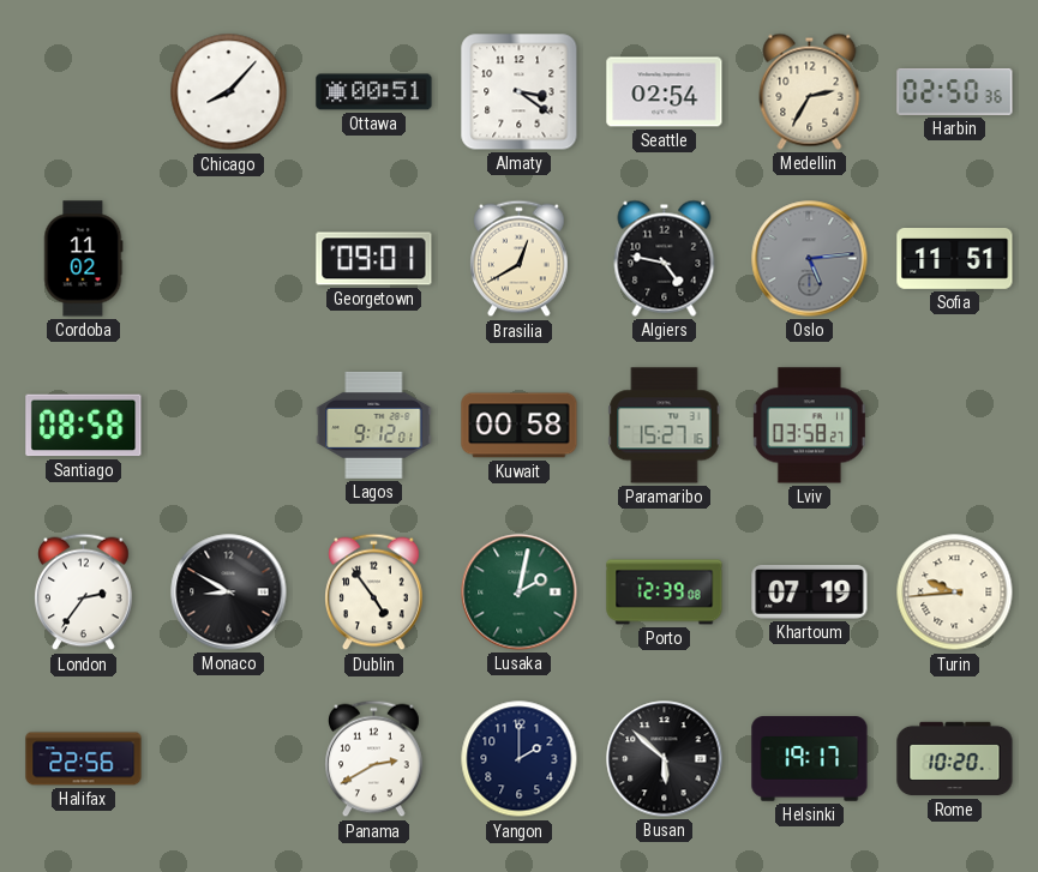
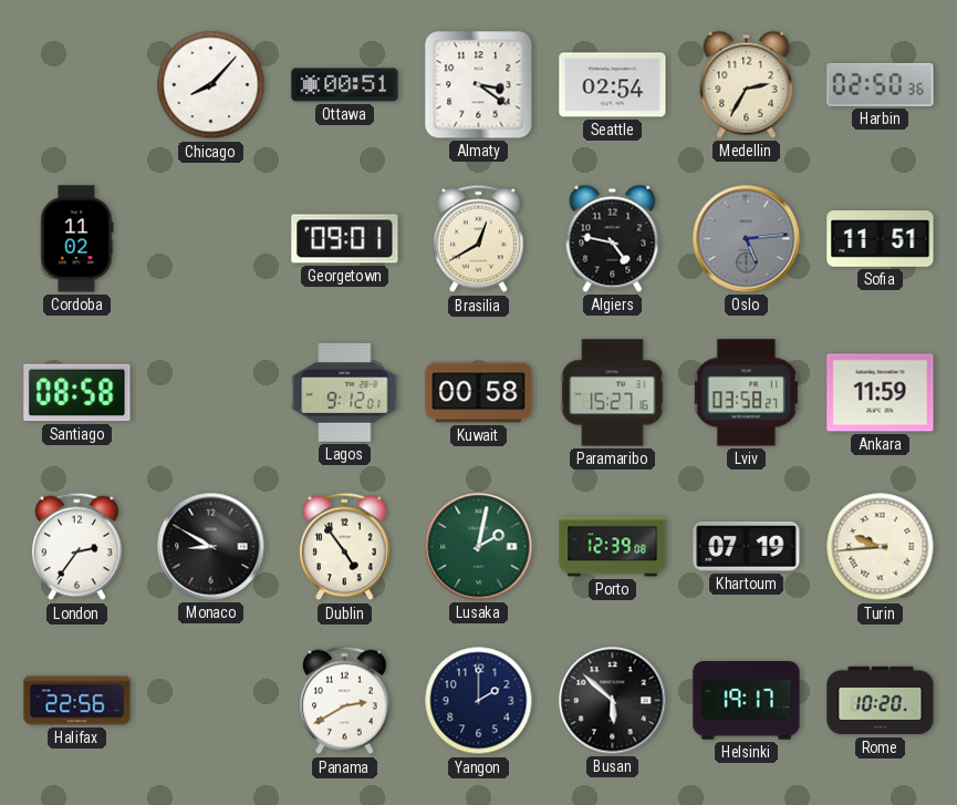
Ankara: none -> 11:59 (881, 393)
